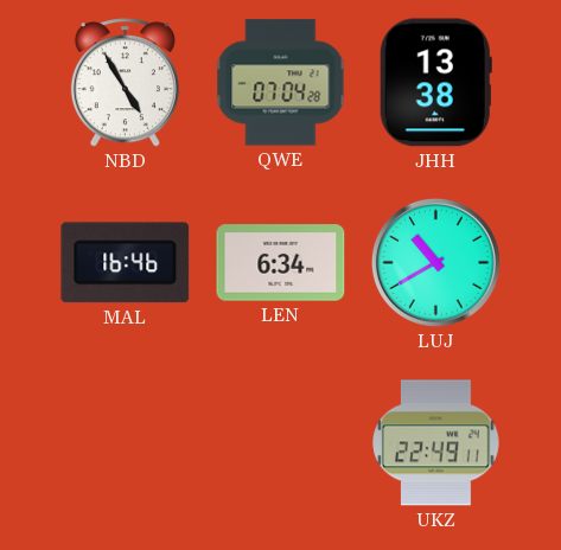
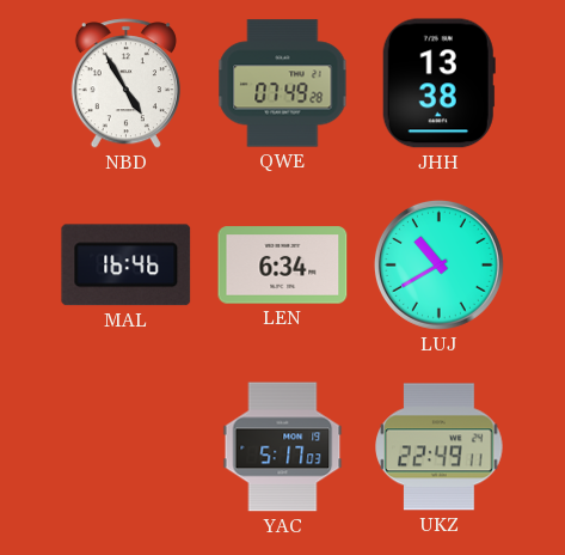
QWE: 07:04 -> 07:49 (283, 84)
YAC: none -> 5:17 (283, 447)
